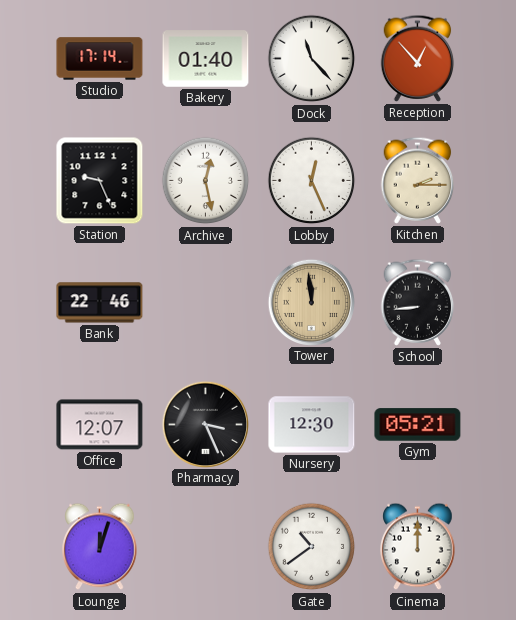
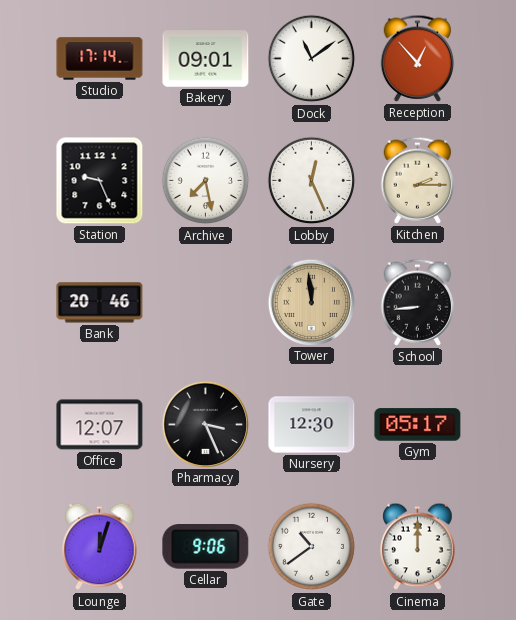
Bakery: 01:40 -> 09:01 (206, 59)
Dock: 11:23 -> 11:09 (312, 59)
Archive: 12:28 -> 7:28 (206, 181)
Bank: 22:46 -> 20:46 (100, 303)
Gym: 05:21 -> 05:17 (418, 425)
Cellar: none -> 9:06 (206, 547)
